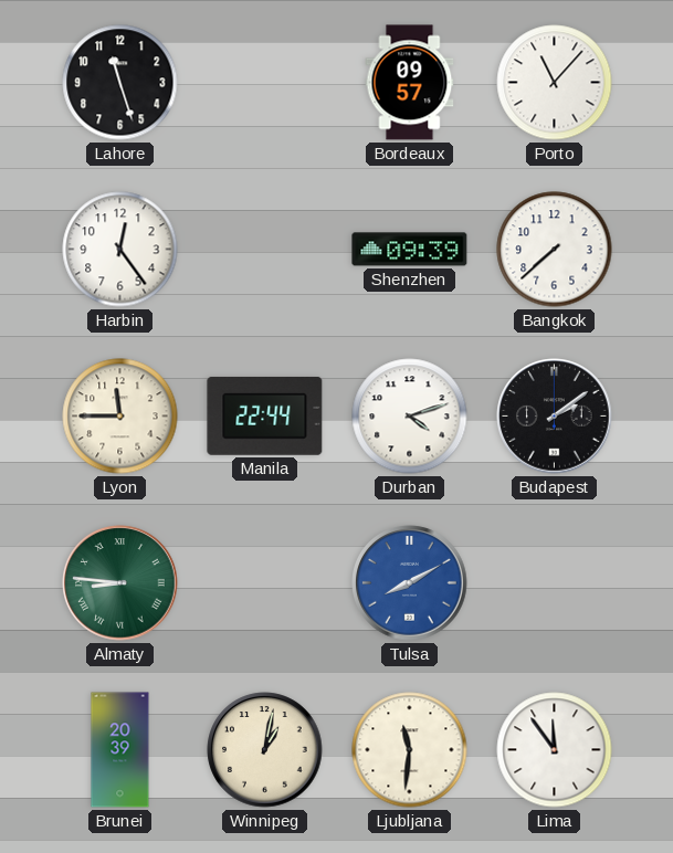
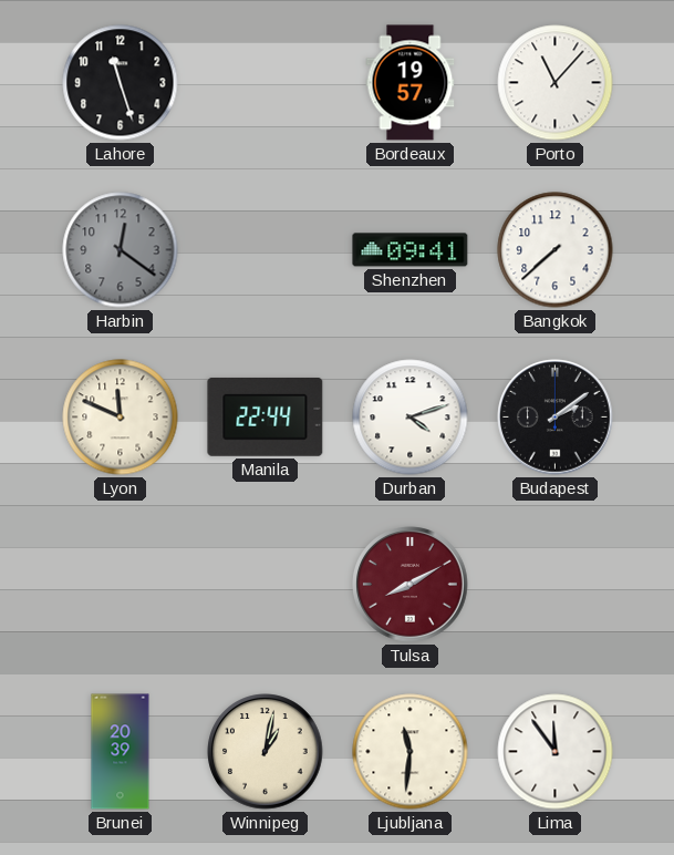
Bordeaux: 09:57 -> 19:57 (411, 83)
Harbin: 12:24 -> 12:21 (121, 250)
Harbin dial: white -> grey (121, 250)
Shenzhen: 09:39 -> 09:41 (411, 250)
Lyon: 11:45 -> 11:49 (121, 418)
Almaty: 8:46 -> none (120, 583)
Tulsa dial: blue -> burgundy (411, 585)
